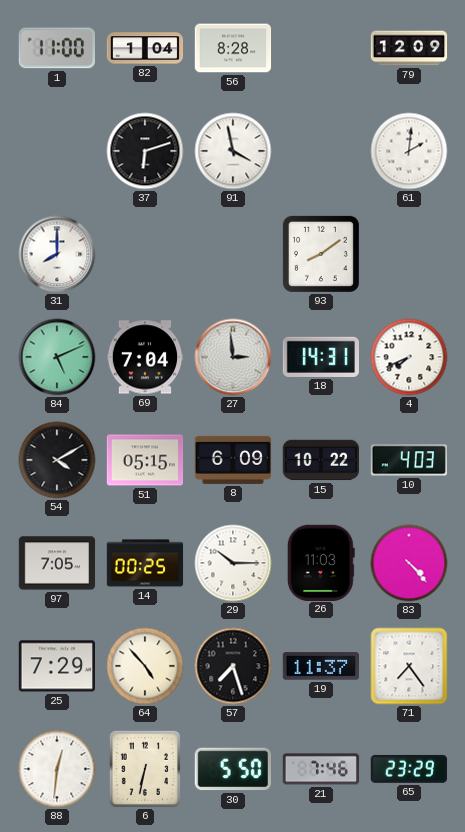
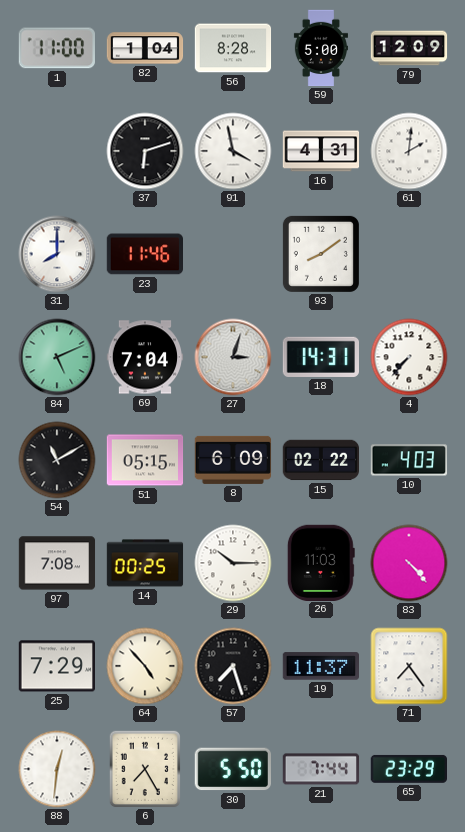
59: none -> 5:00 (321, 48)
16: none -> 4:31 (321, 151)
23: none -> 11:46 (144, 254)
27: 2:59 -> 3:03 (233, 357)
4: 7:41 -> 7:37 (409, 357)
54: 4:10 -> 11:10 (57, 460)
15: 10:22 -> 02:22 (321, 460)
97: 7:05 -> 7:08 (57, 563)
6: 6:32 -> 7:25 (144, 769)
21: 7:46 -> 7:44 (321, 769)
